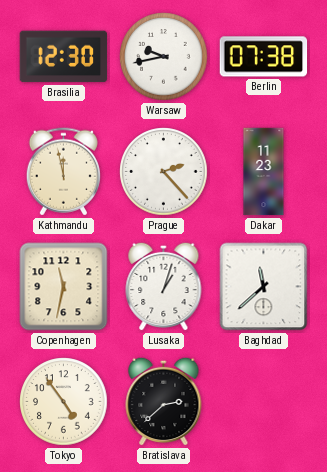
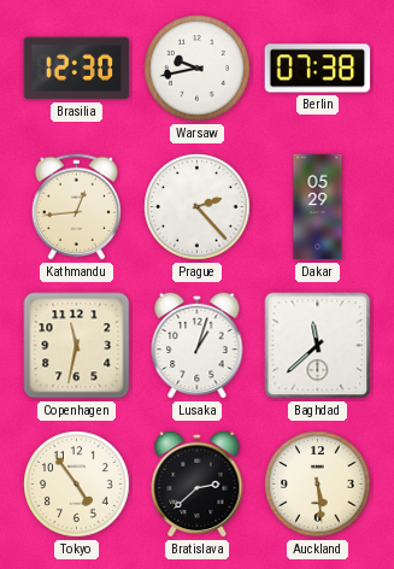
Kathmandu: 11:58 -> 12:44 (76, 207)
Dakar: 11:23 -> 05:29 (318, 207)
Auckland: none -> 5:29 (318, 485)
